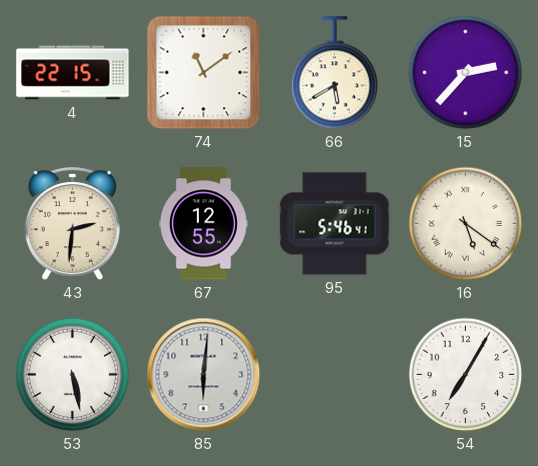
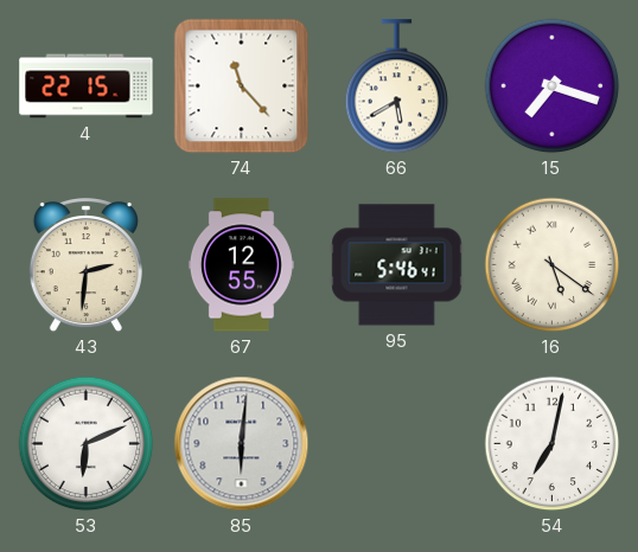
74: 11:09 -> 11:23 (242, 86)
15: 2:37 -> 7:18 (553, 86)
53: 5:28 -> 6:11 (87, 444)
54: 7:05 -> 7:02 (553, 444)
